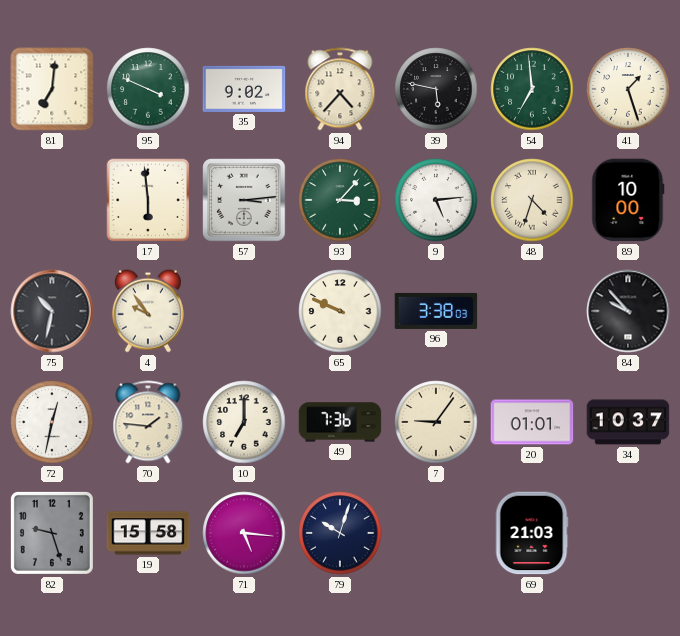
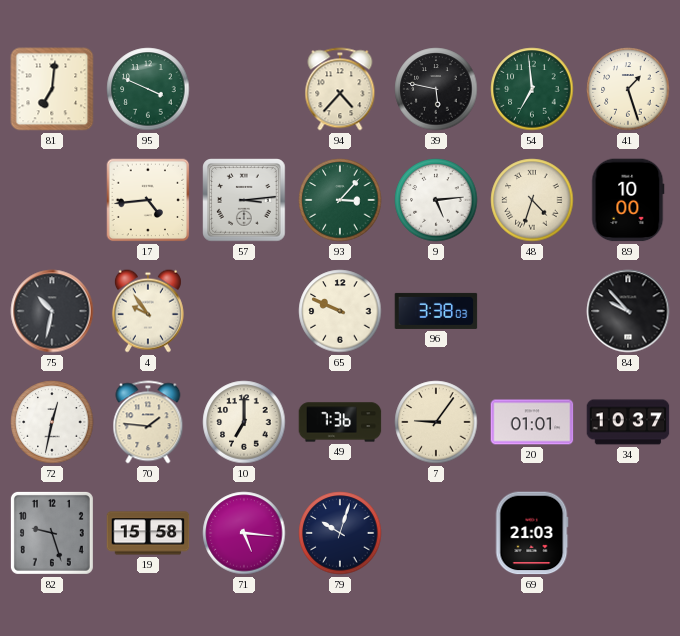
35: 9:02 -> none (244, 89)
17: 5:59 -> 4:44 (148, 200)
